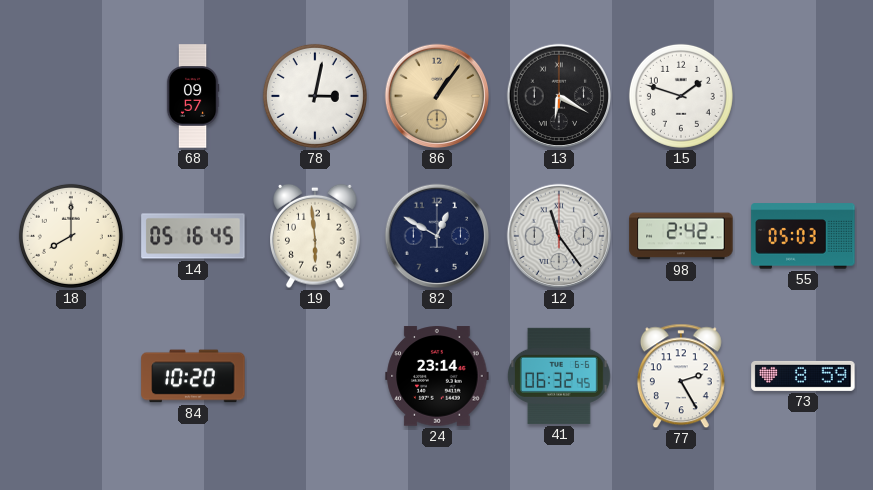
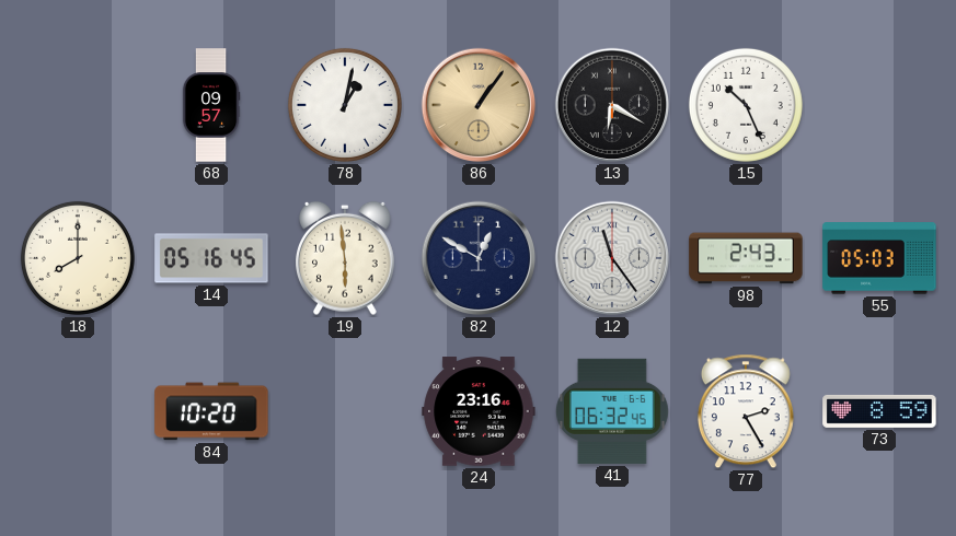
78: 3:02 -> 1:02 (345, 105)
15: 1:48 -> 10:26 (746, 105)
98: 2:42 -> 2:43 (746, 258)
24: 23:14 -> 23:16 (479, 411)
